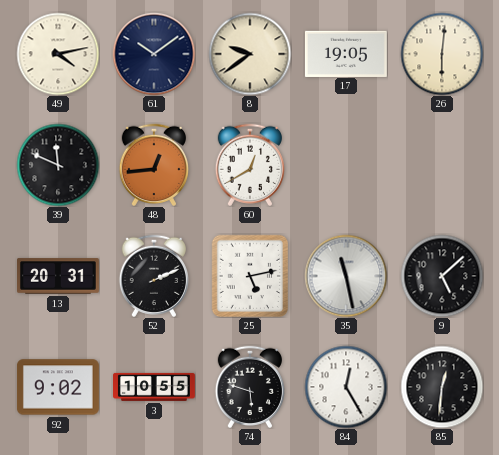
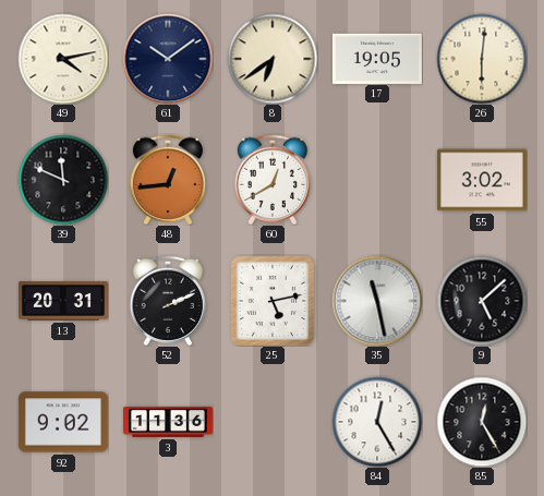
8: 9:39 -> 6:39 (273, 59)
55: none -> 3:02 (482, 180)
3: 10:55 -> 11:36 (169, 422)
74: 5:48 -> none (249, 387)
85: 12:31 -> 12:25 (482, 422)
